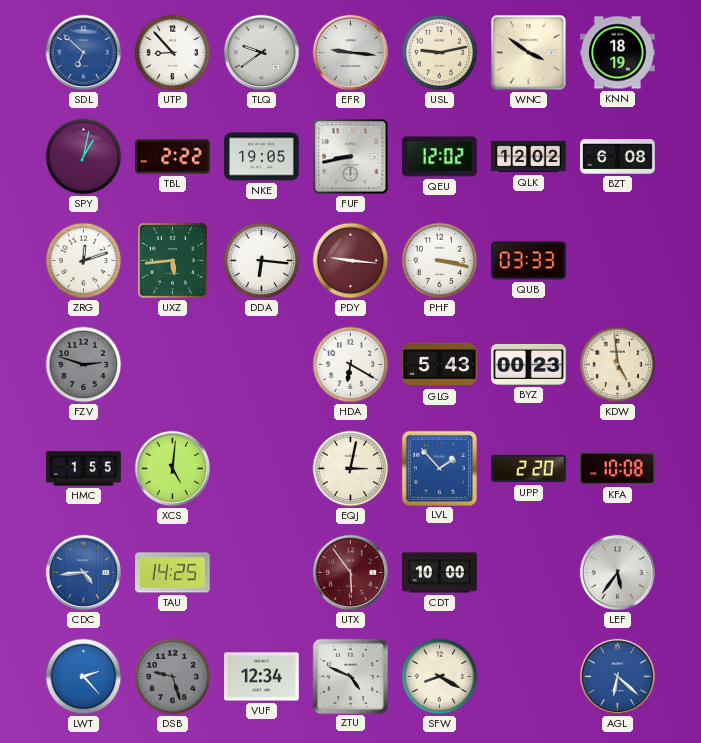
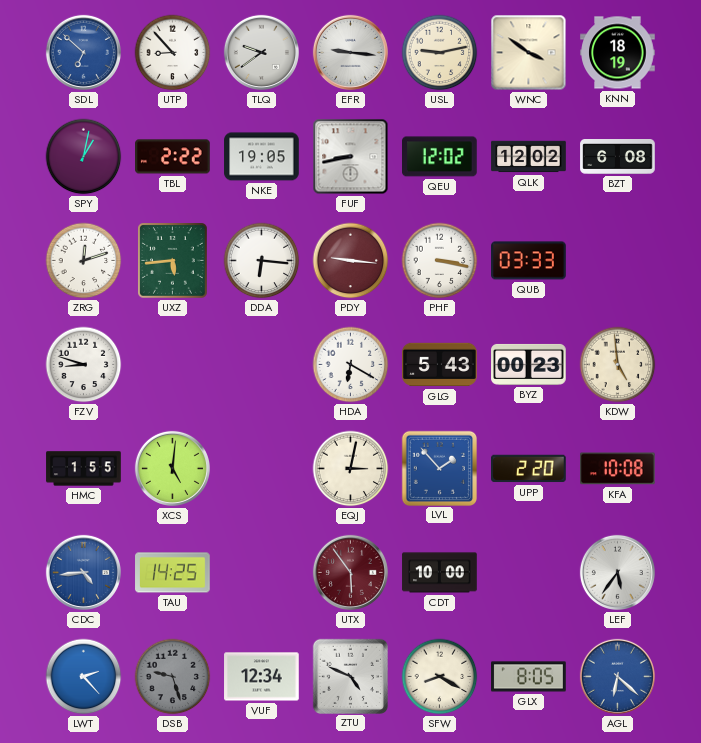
FZV: 2:48 -> 8:48 (84, 365)
FZV dial: grey -> white (84, 365)
GLX: none -> 8:05 (529, 677)
